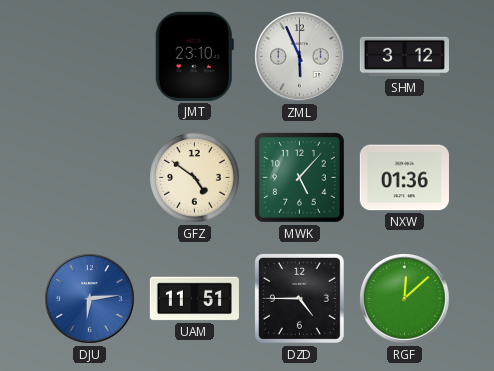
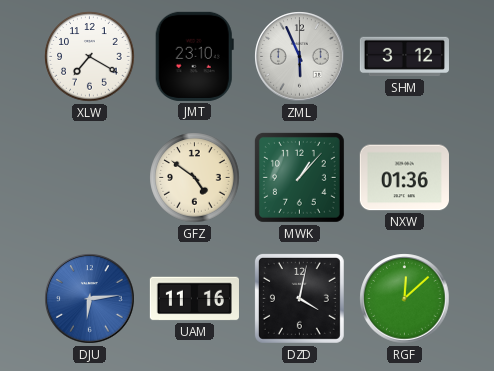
XLW: none -> 7:20 (90, 57)
MWK: 5:07 -> 1:07 (299, 177)
UAM: 11:51 -> 11:16 (194, 299)
DZD: 4:45 -> 4:02 (299, 298)
